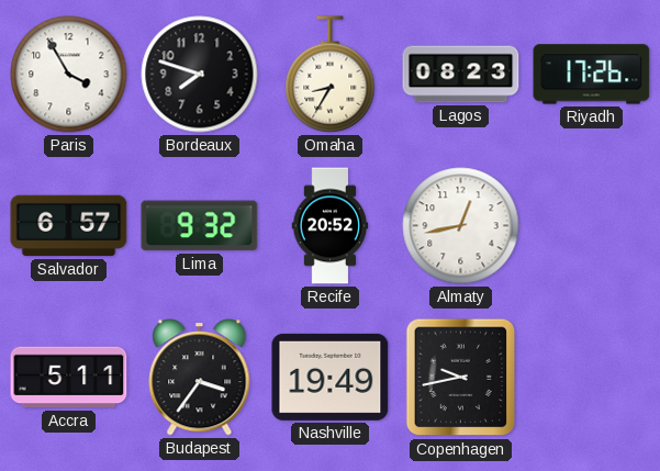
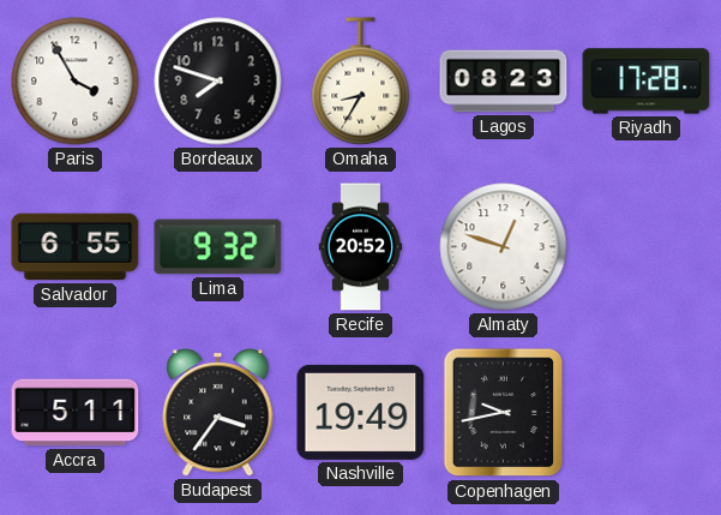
Riyadh: 17:26 -> 17:28 (647, 82)
Salvador: 6:57 -> 6:55 (76, 247)
Almaty: 12:43 -> 12:48 (504, 247)
